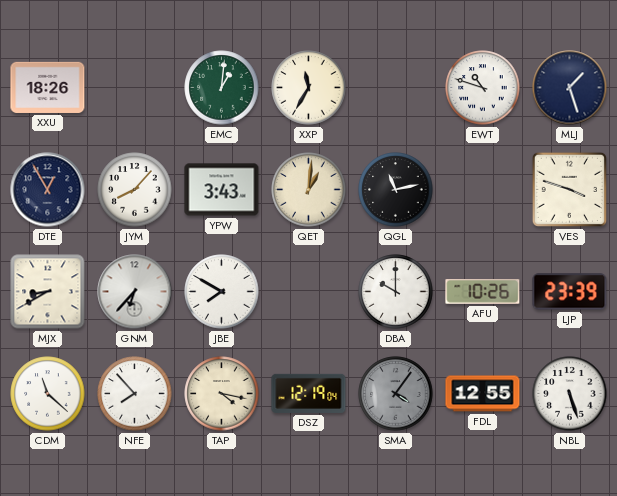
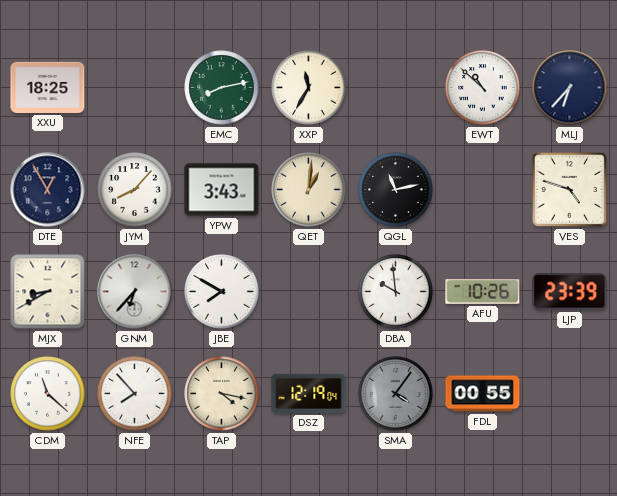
XXU: 18:26 -> 18:25 (48, 87)
EMC: 1:01 -> 8:13 (222, 88)
EWT: 10:48 -> 10:52 (483, 88)
MLJ: 1:27 -> 6:37 (570, 88)
VES: 3:48 -> 4:48 (569, 189)
DBA: 10:00 -> 9:59 (396, 292)
FDL: 12:55 -> 00:55 (483, 394)
NBL: 5:27 -> none (570, 394)
